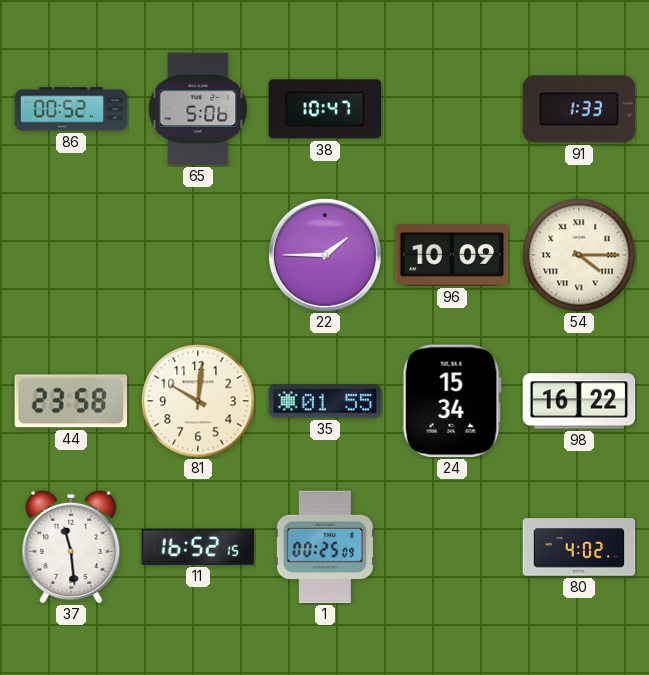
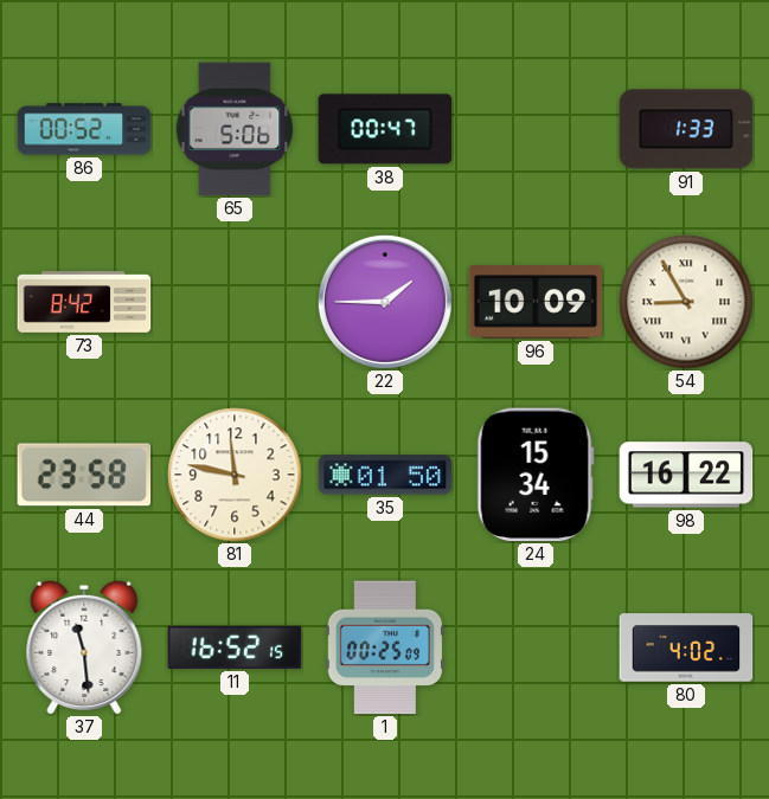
38: 10:47 -> 00:47 (385, 129)
73: none -> 8:42 (84, 303)
54: 4:15 -> 8:55 (686, 302)
81: 10:01 -> 11:47 (235, 475)
35: 01:55 -> 01:50 (385, 475)
